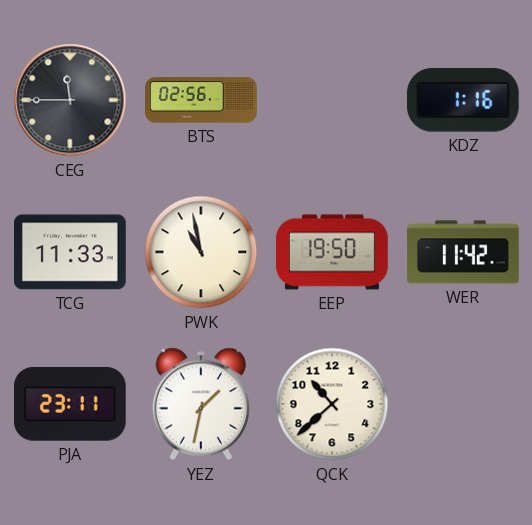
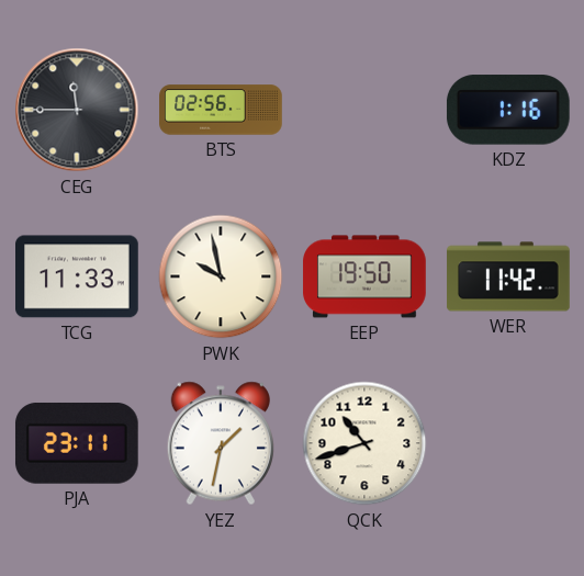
PWK: 10:58 -> 9:58 (221, 276)
QCK: 10:38 -> 10:42 (364, 443)
